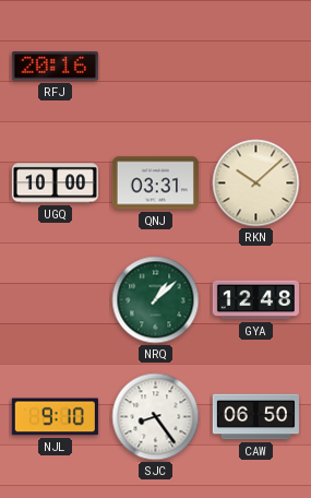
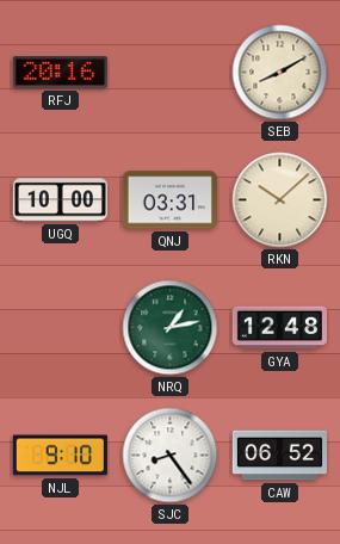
SEB: none -> 8:10 (280, 73)
NRQ: 1:08 -> 1:13 (171, 328)
CAW: 06:50 -> 06:52 (279, 456)
